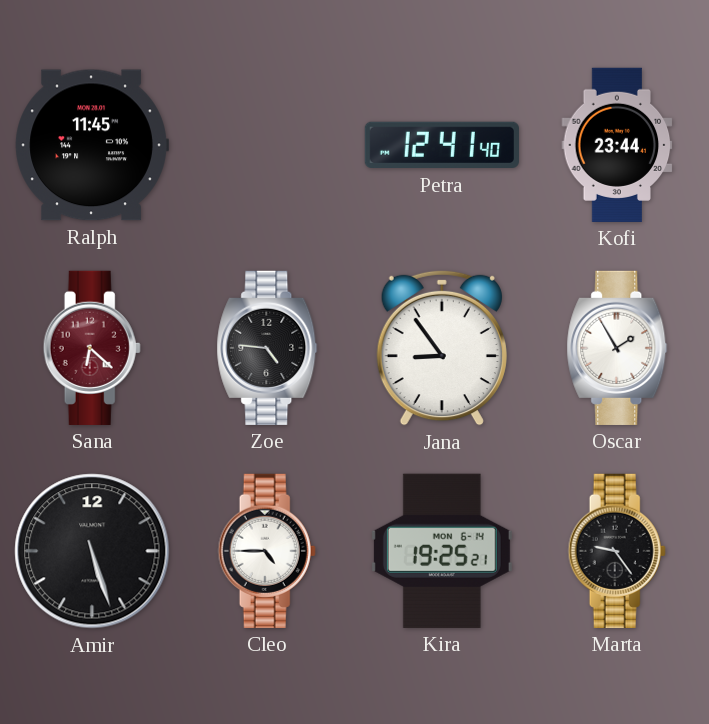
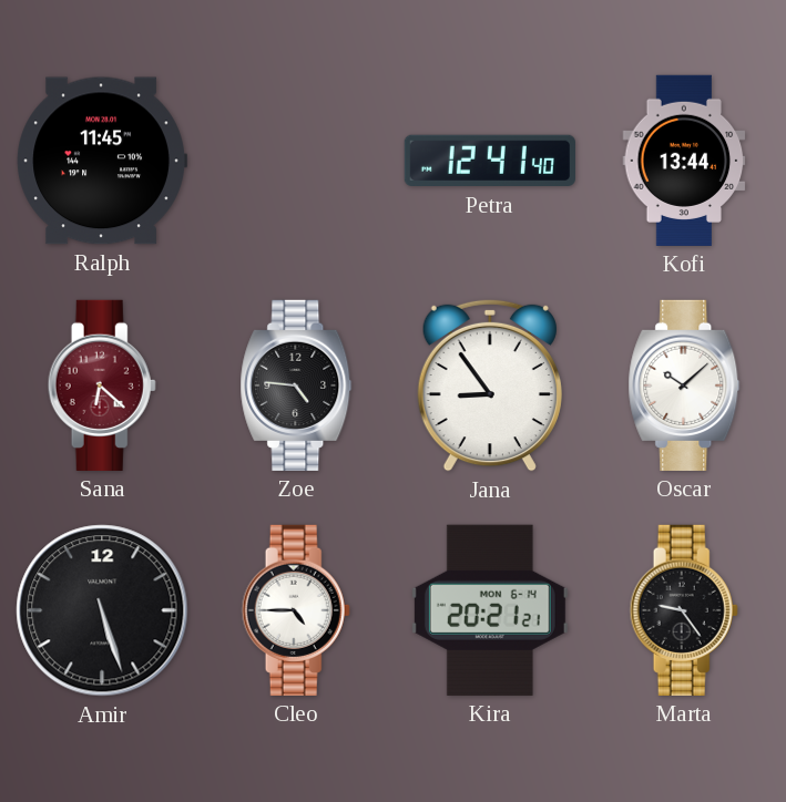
Kofi: 23:44 -> 13:44 (684, 161)
Oscar: 1:55 -> 10:08 (684, 385)
Kira: 19:25 -> 20:21 (490, 610)
